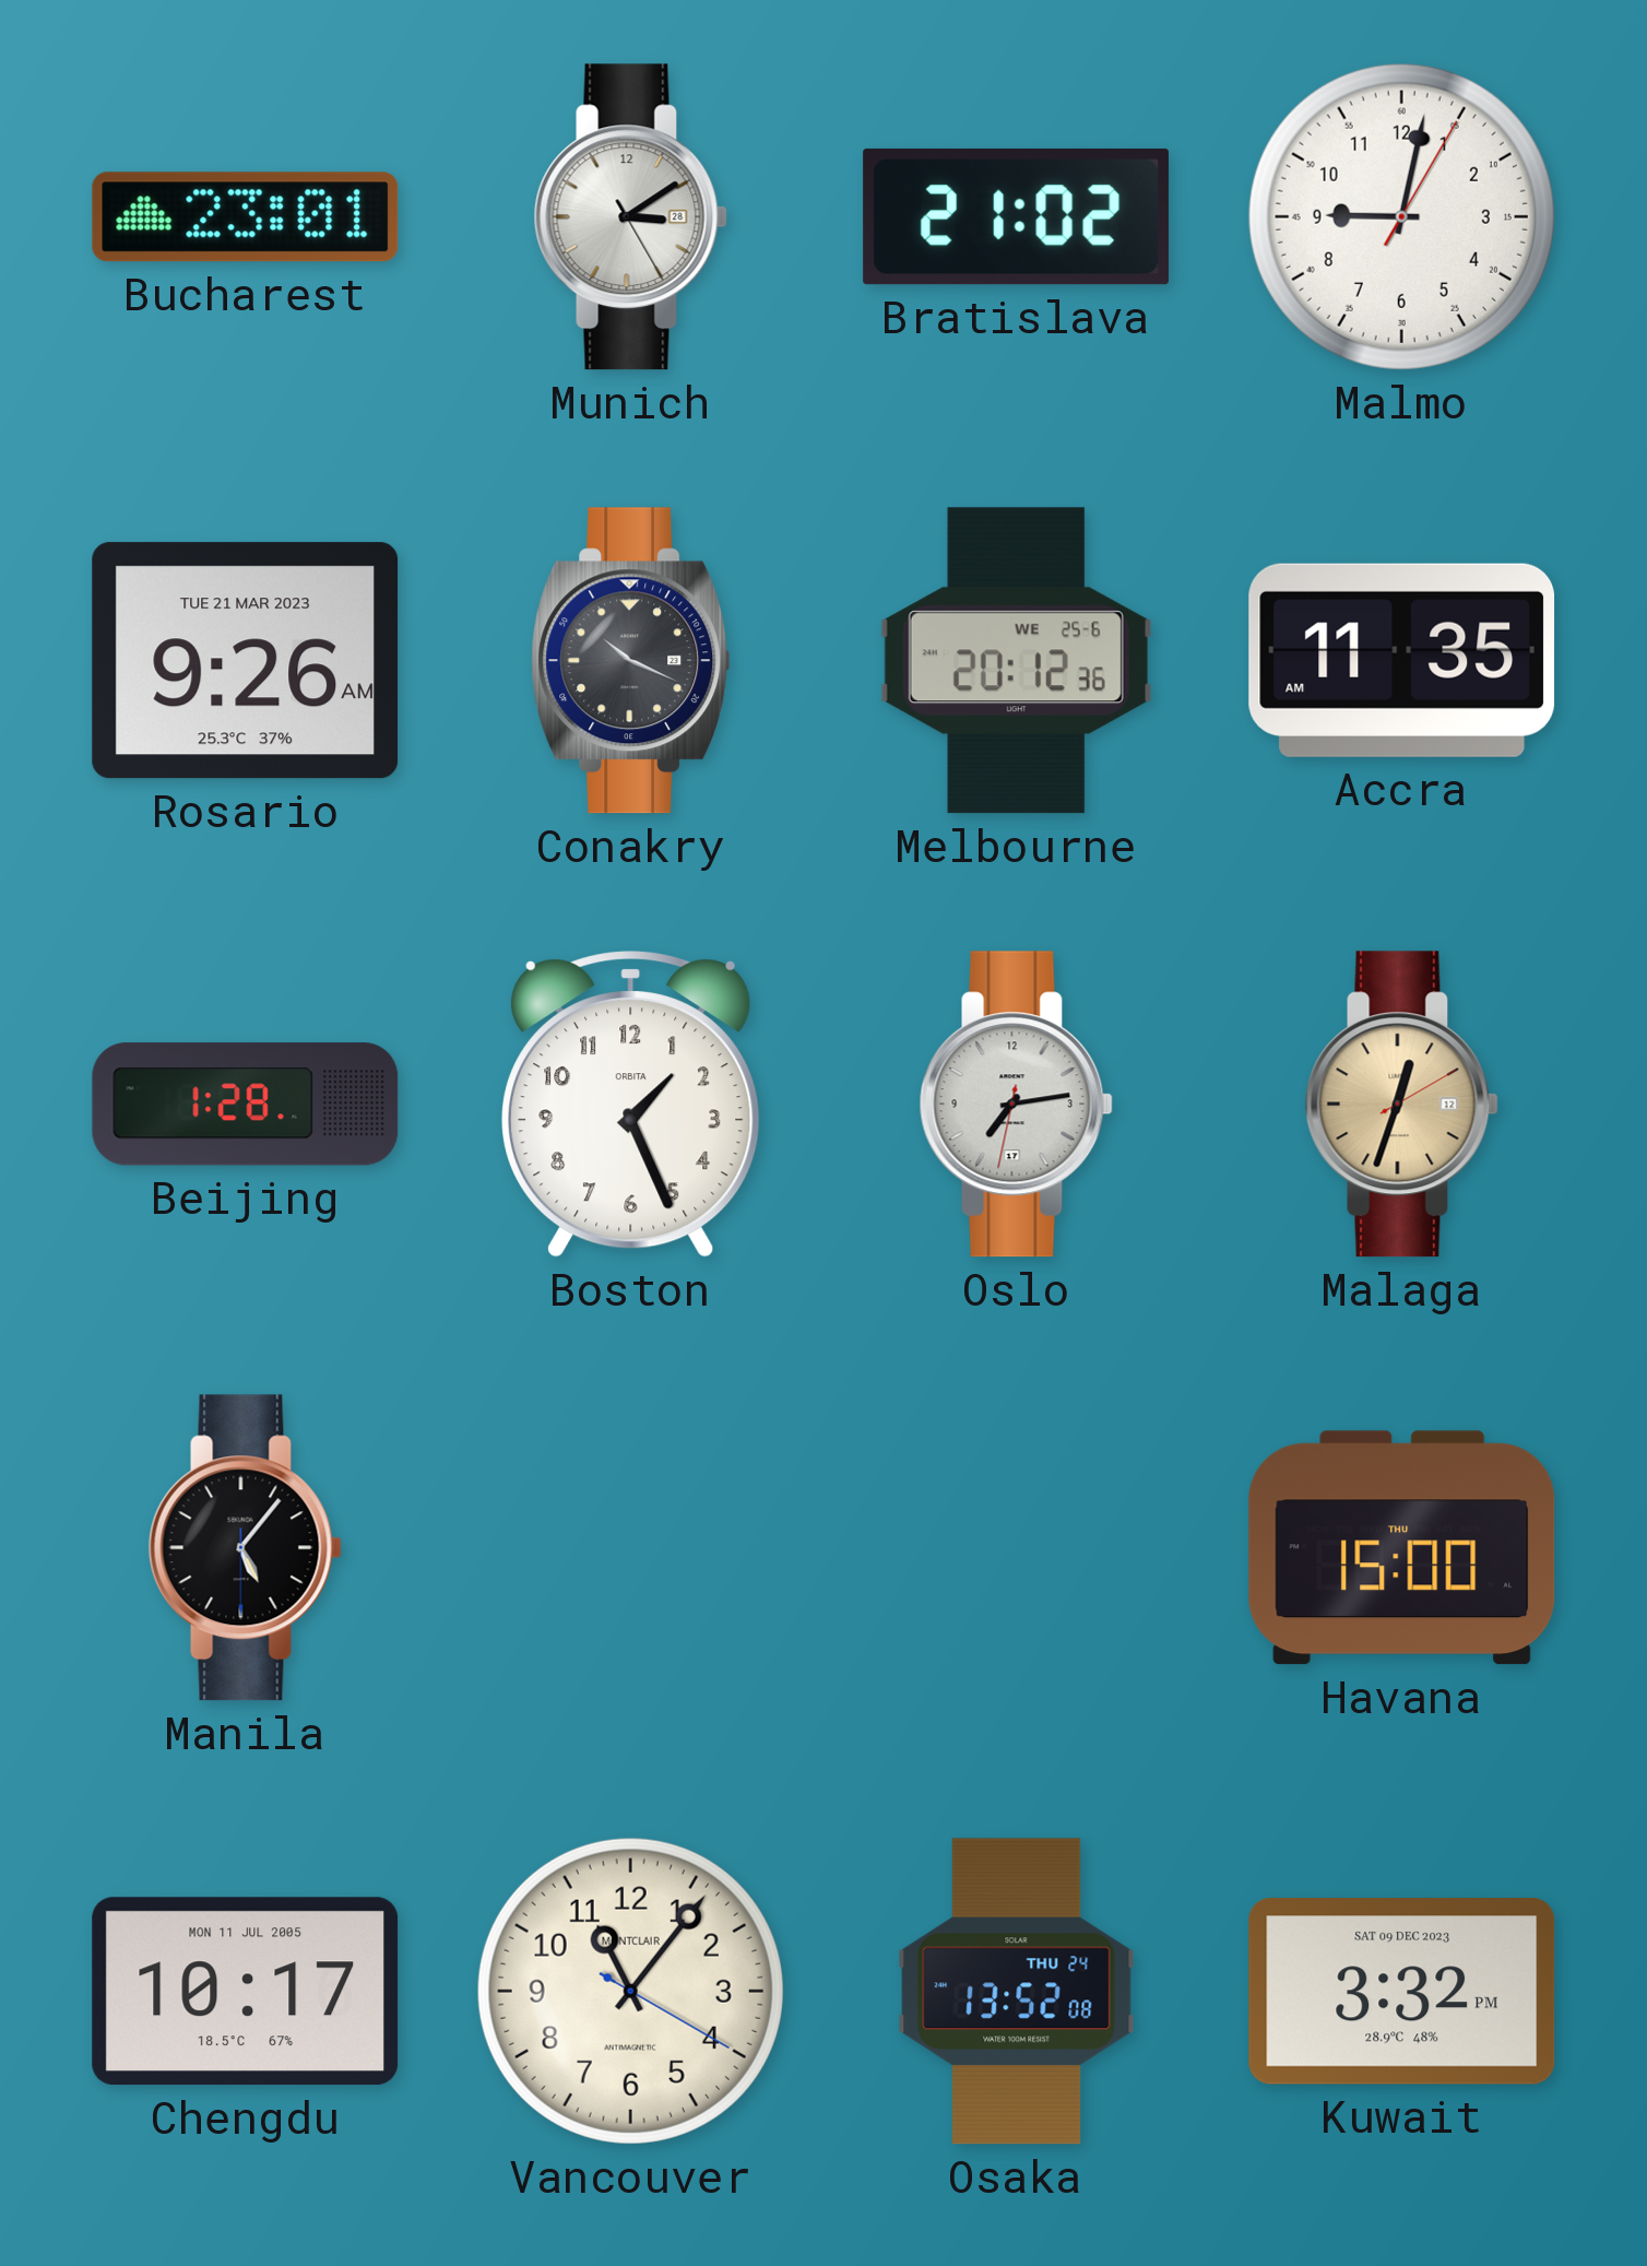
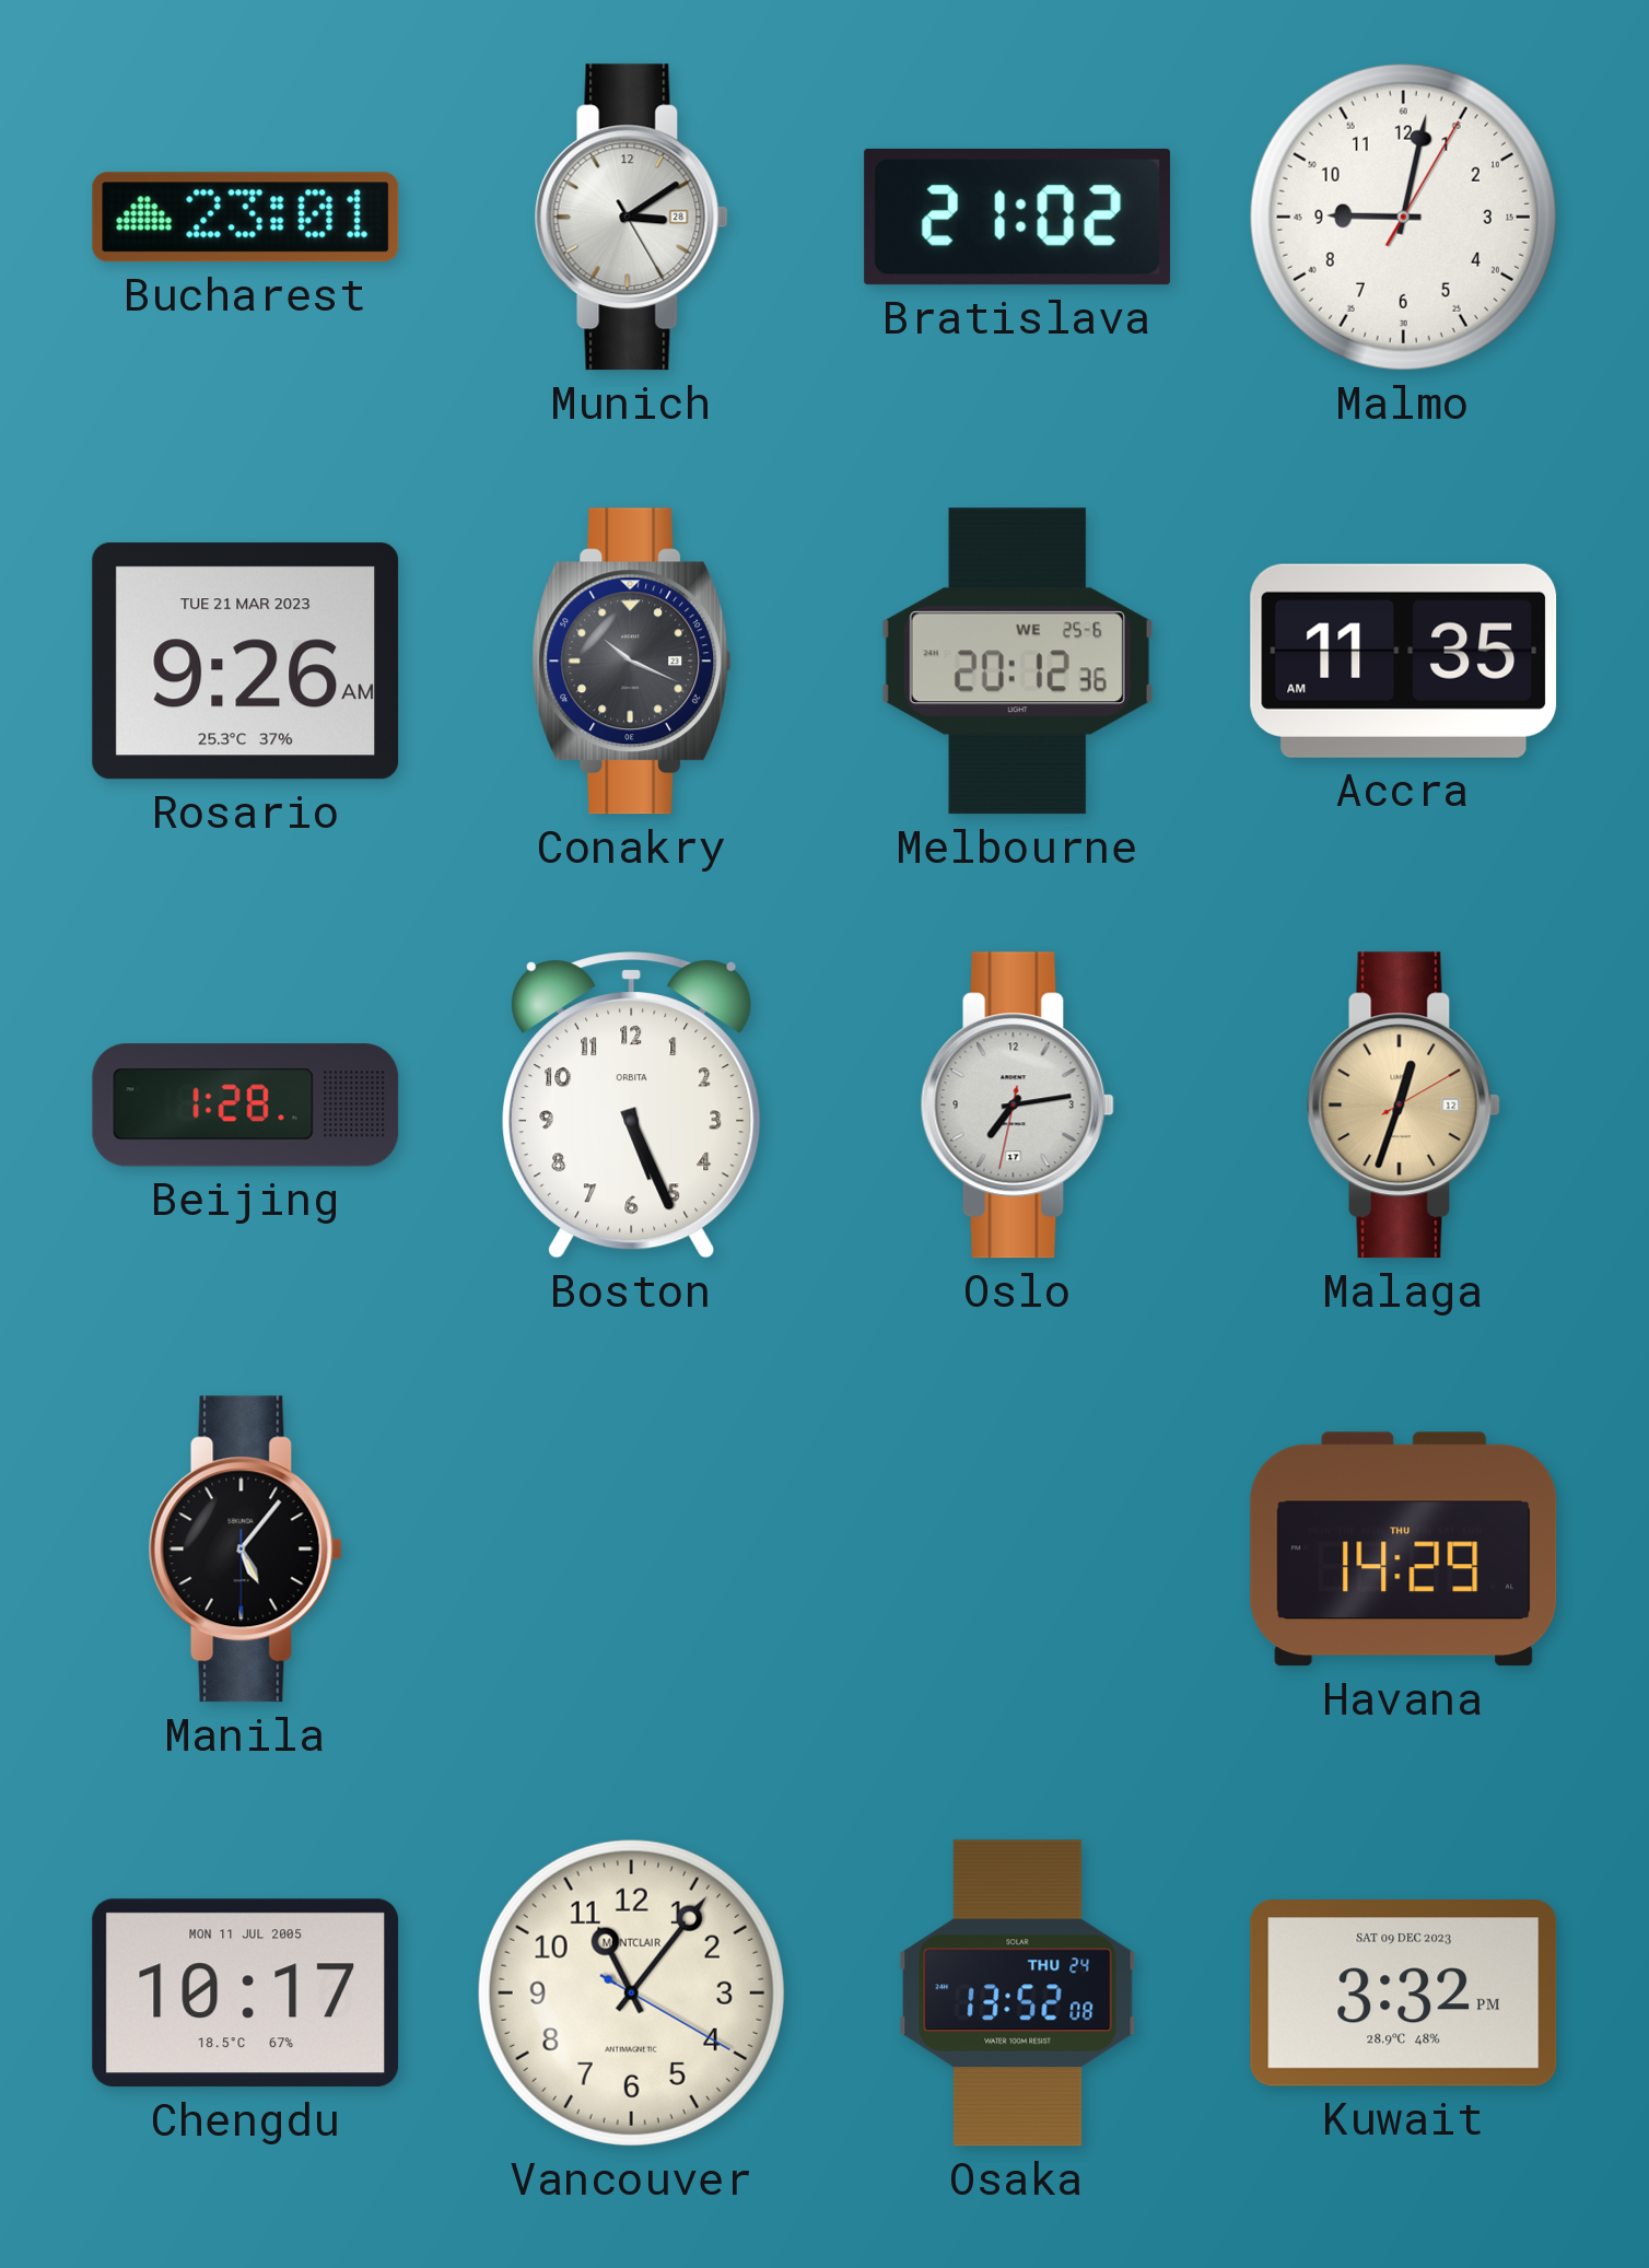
Boston: 1:26 -> 5:26 (632, 1106)
Havana: 15:00 -> 14:29 (1404, 1550)
